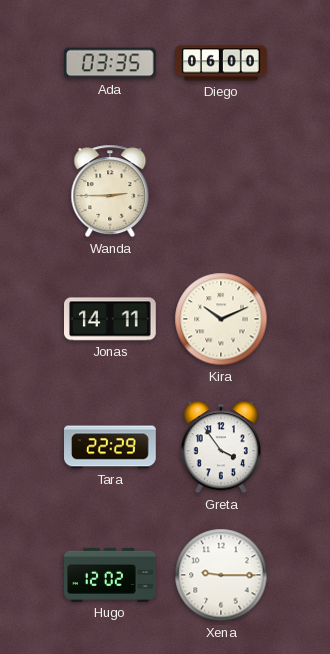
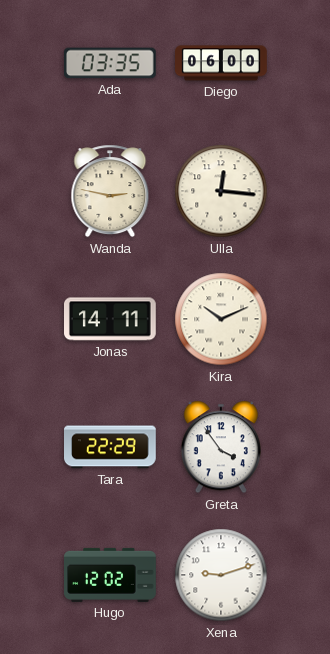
Wanda: 2:45 -> 2:47 (110, 191)
Ulla: none -> 12:16 (221, 191)
Xena: 9:15 -> 9:12 (221, 575)
